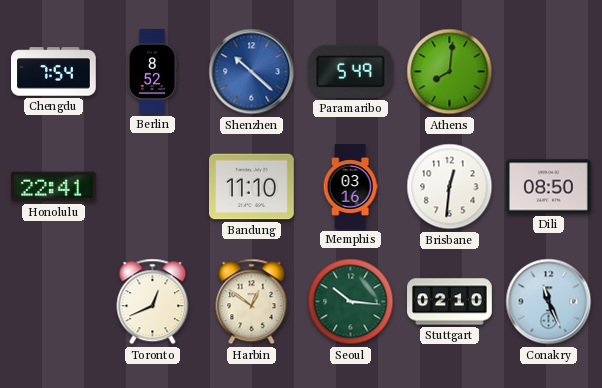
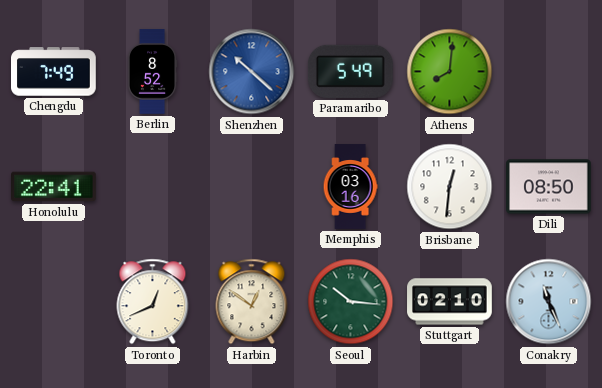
Chengdu: 7:54 -> 7:49 (54, 72)
Bandung: 11:10 -> none (252, 187)
